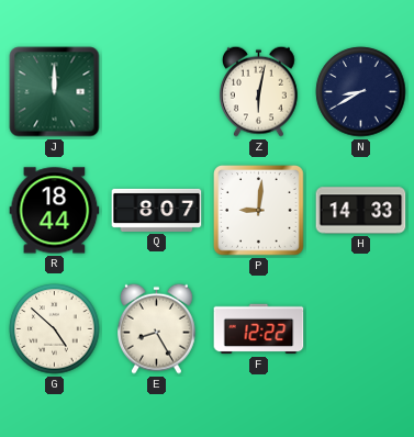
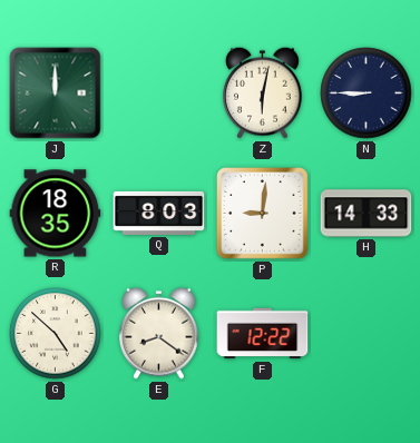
N: 8:40 -> 8:45 (367, 93)
R: 18:44 -> 18:35 (56, 214)
Q: 8:07 -> 8:03 (159, 213)
E: 8:25 -> 8:21 (159, 333)
